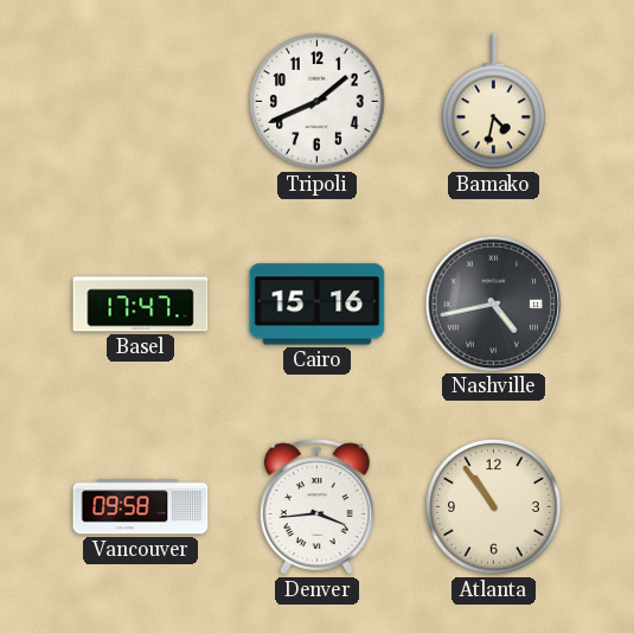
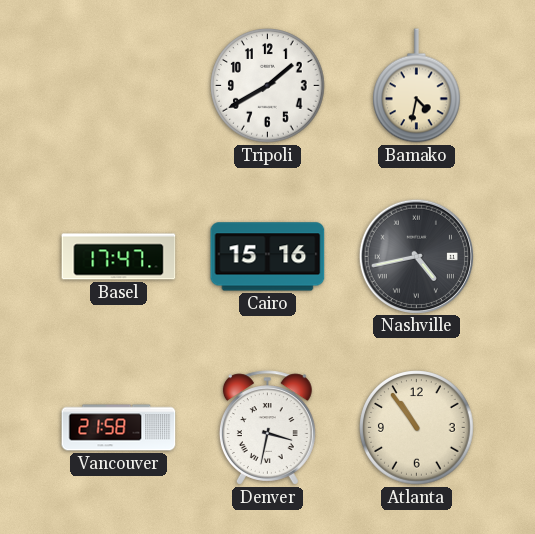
Tripoli: 1:41 -> 1:40 (268, 86)
Vancouver: 09:58 -> 21:58 (119, 428)
Denver: 3:44 -> 3:32 (267, 428)
